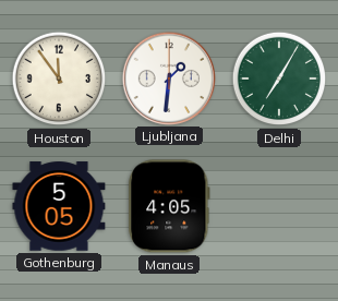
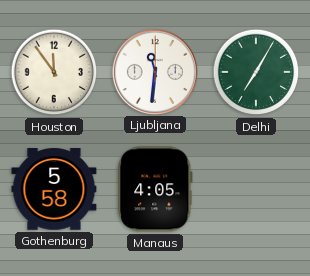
Ljubljana: 1:31 -> 11:31 (154, 71)
Gothenburg: 5:05 -> 5:58 (54, 189)
